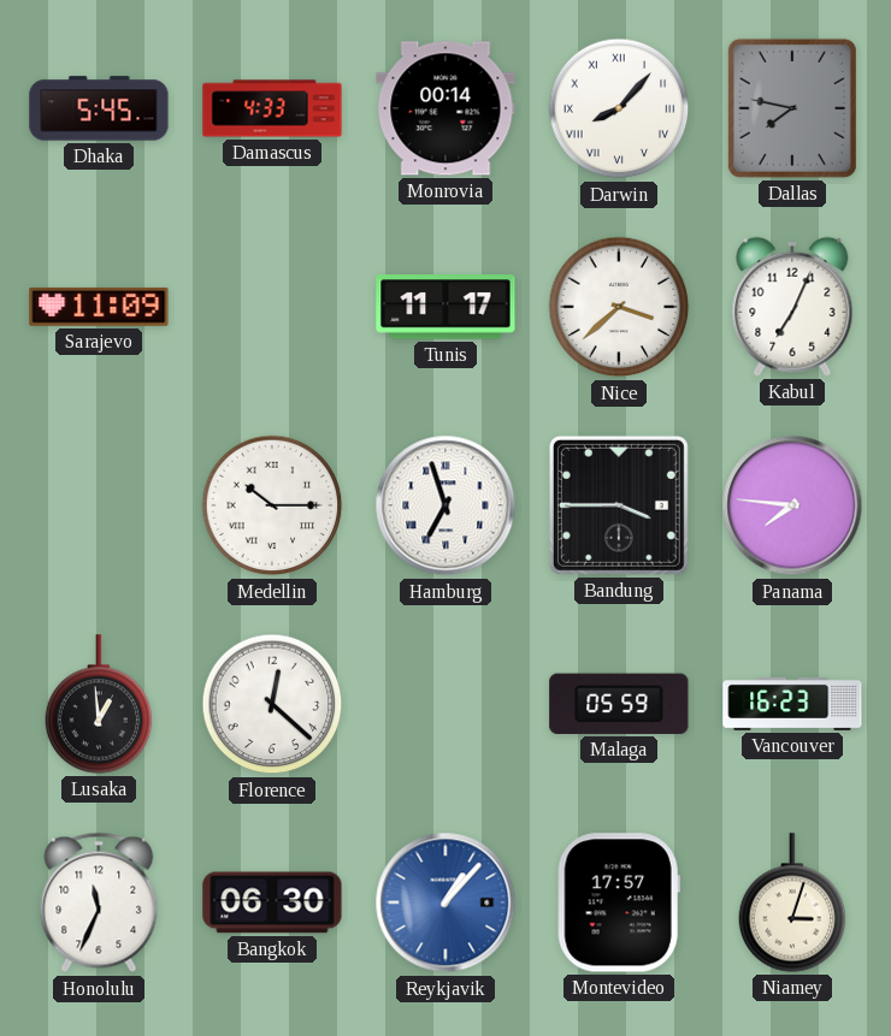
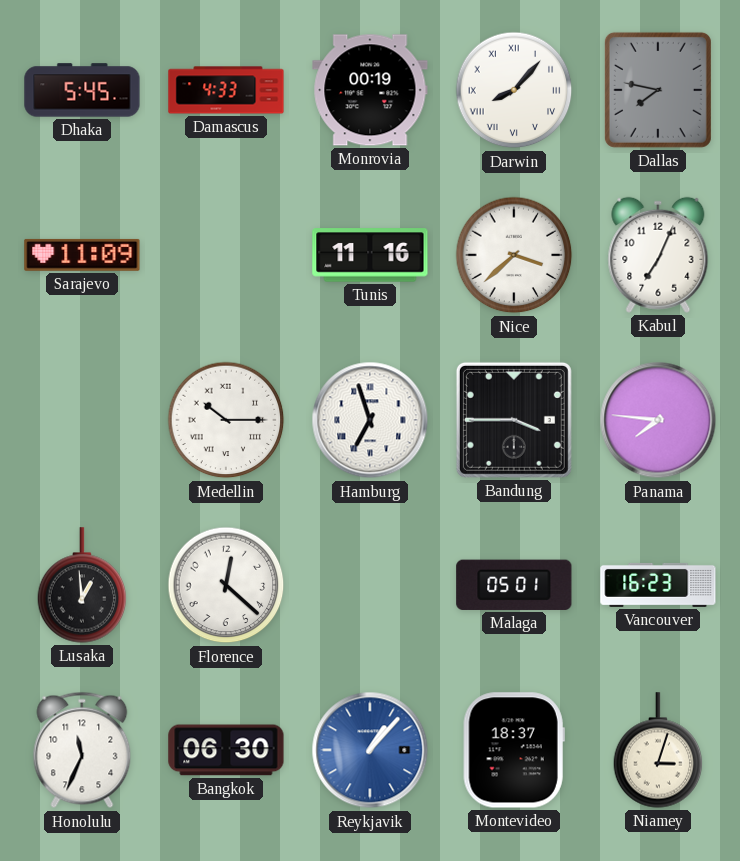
Monrovia: 00:14 -> 00:19 (370, 90)
Tunis: 11:17 -> 11:16 (370, 255)
Malaga: 05:59 -> 05:01 (514, 585)
Montevideo: 17:57 -> 18:37 (514, 750)
